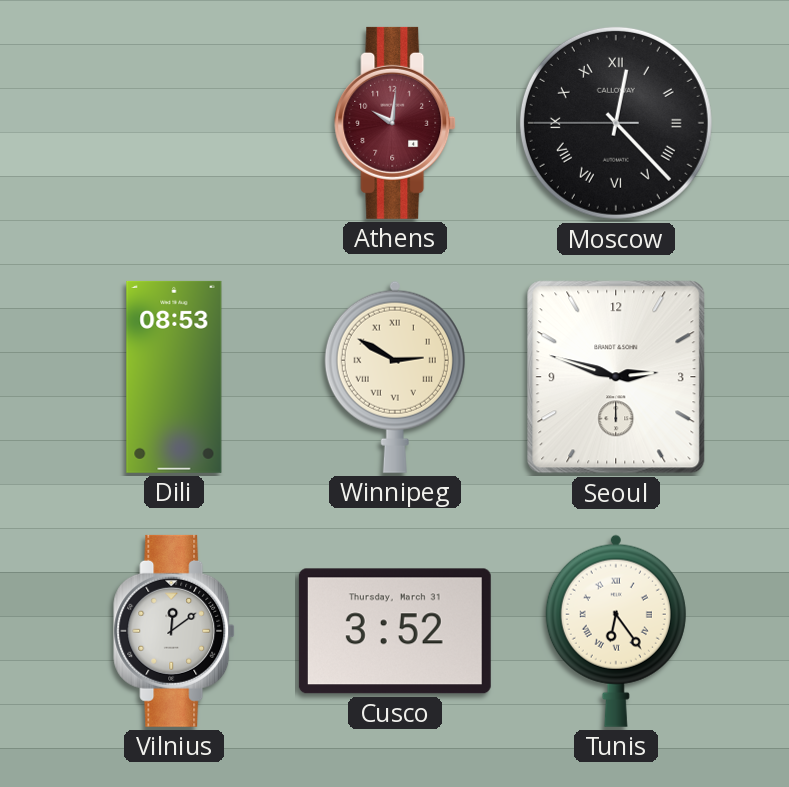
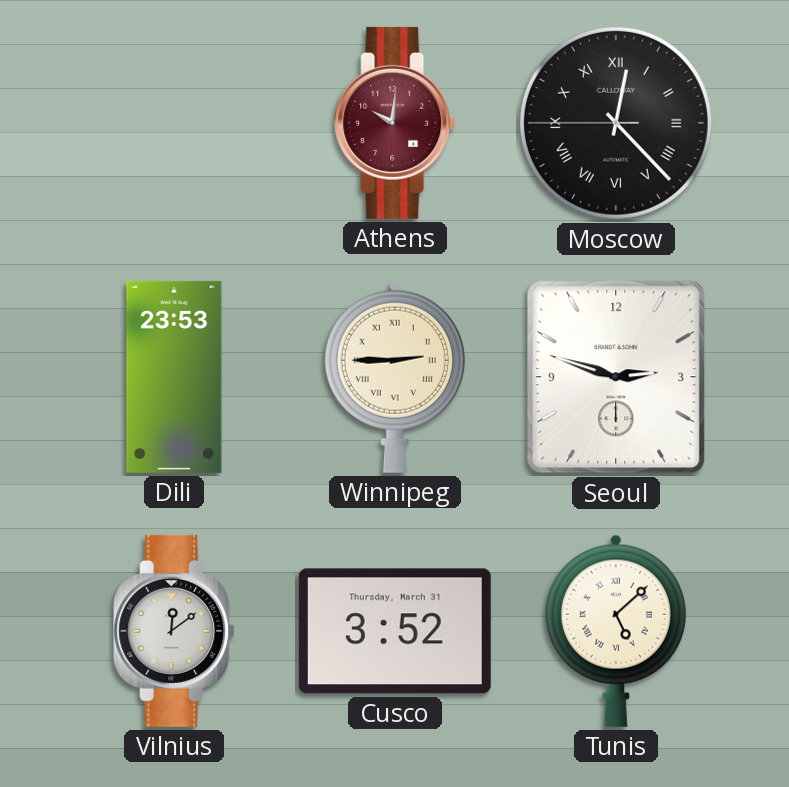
Dili: 08:53 -> 23:53 (174, 377)
Winnipeg: 2:50 -> 2:45 (395, 377)
Tunis: 6:24 -> 5:08 (616, 631)
